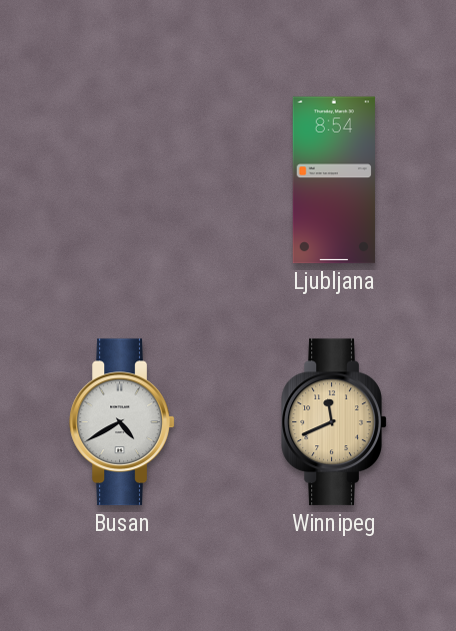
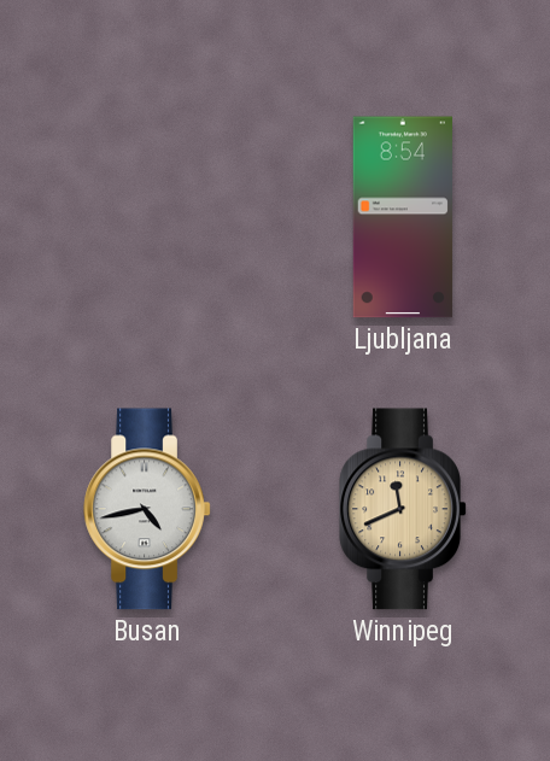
Busan: 4:40 -> 4:43 (147, 509)
